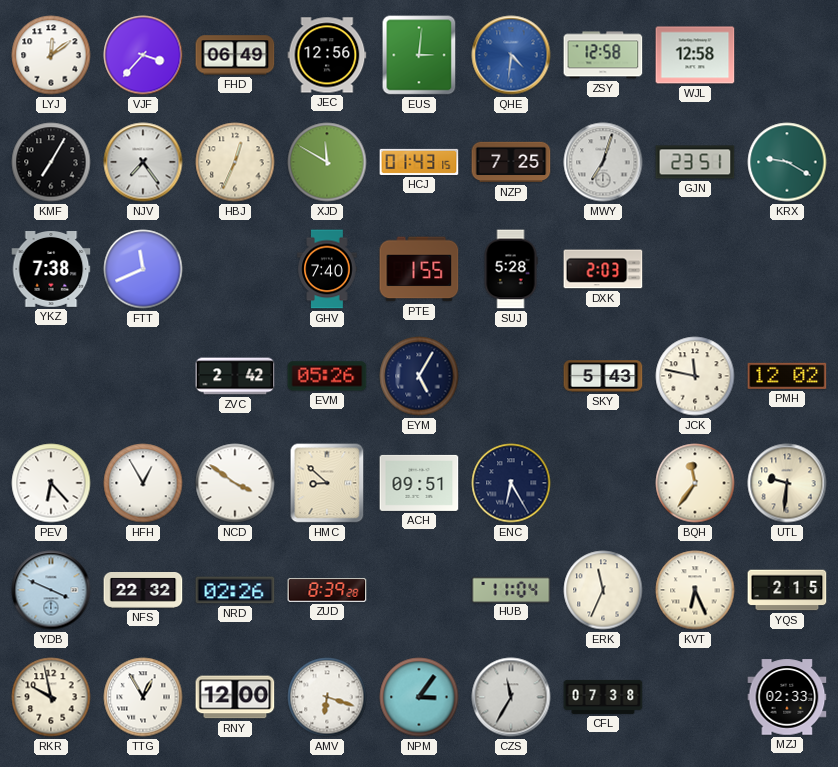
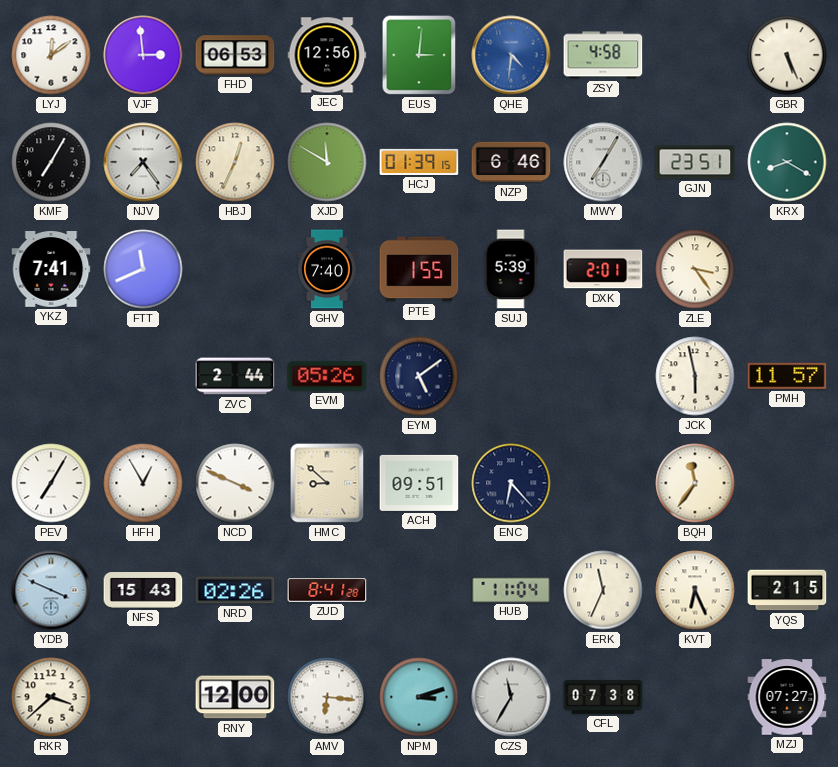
VJF: 3:37 -> 2:59 (143, 55)
FHD: 06:49 -> 06:53 (235, 55)
ZSY: 12:58 -> 4:58 (603, 55)
WJL: 12:58 -> none (695, 55)
GBR: none -> 5:26 (787, 55)
HCJ: 01:43 -> 01:39 (419, 162)
NZP: 7:25 -> 6:46 (511, 162)
MWY: 7:03 -> 7:05 (603, 162)
KRX: 9:20 -> 8:20 (787, 162)
YKZ: 7:38 -> 7:41 (51, 270)
SUJ: 5:28 -> 5:39 (511, 269)
DXK: 2:03 -> 2:01 (603, 269)
ZLE: none -> 3:24 (695, 269)
ZVC: 2:42 -> 2:44 (235, 376)
EYM: 5:05 -> 5:09 (419, 376)
SKY: 5:43 -> none (603, 376)
JCK: 11:47 -> 5:58 (695, 376)
PMH: 12:02 -> 11:57 (787, 376)
PEV: 6:23 -> 7:05 (51, 483)
NCD: 3:51 -> 3:49 (235, 483)
ENC: 6:25 -> 6:23 (511, 483)
UTL: 9:31 -> none (787, 483)
NFS: 22:32 -> 15:43 (143, 591)
ZUD: 8:39 -> 8:41 (327, 590)
RKR: 9:58 -> 3:38 (51, 697)
TTG: 12:55 -> none (143, 697)
AMV: 6:18 -> 6:16 (327, 697)
NPM: 3:06 -> 3:12 (419, 697)
MZJ: 02:33 -> 07:27 (787, 697)
